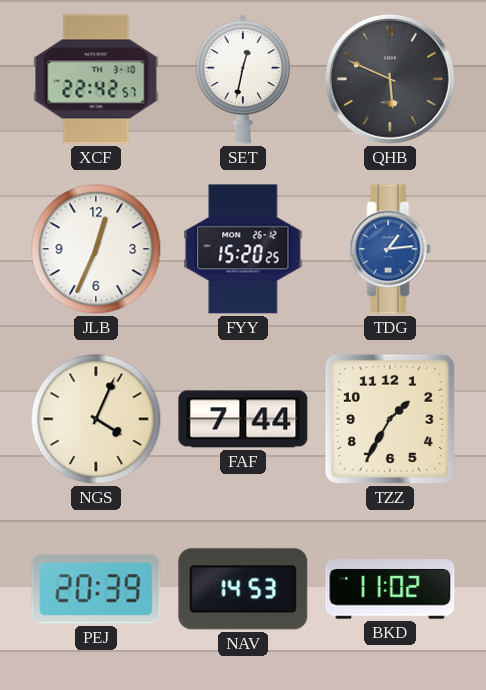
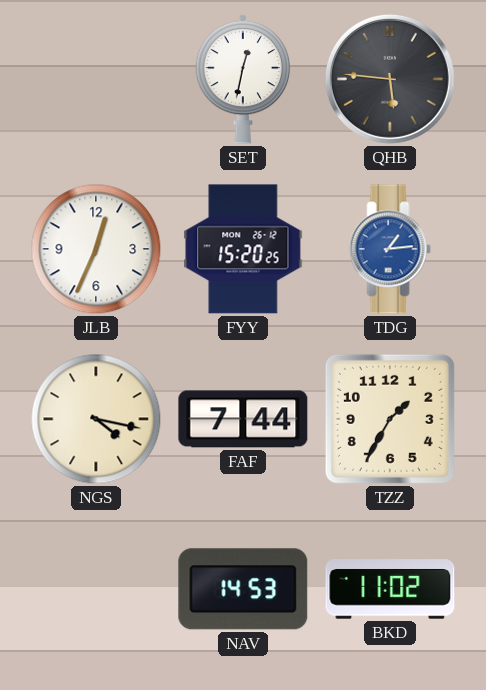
XCF: 22:42 -> none (96, 79)
QHB: 5:49 -> 5:46 (390, 79)
NGS: 4:04 -> 4:17 (96, 419)
PEJ: 20:39 -> none (96, 589)
